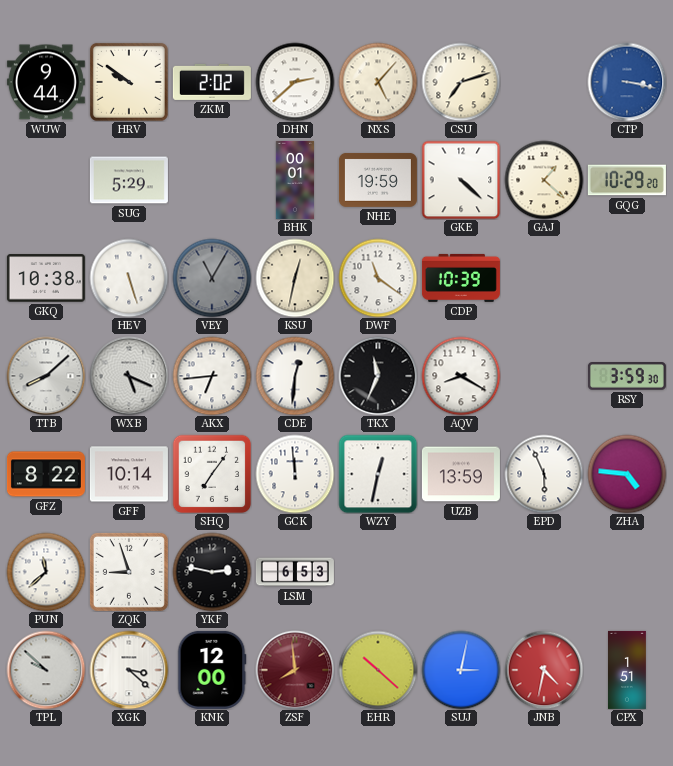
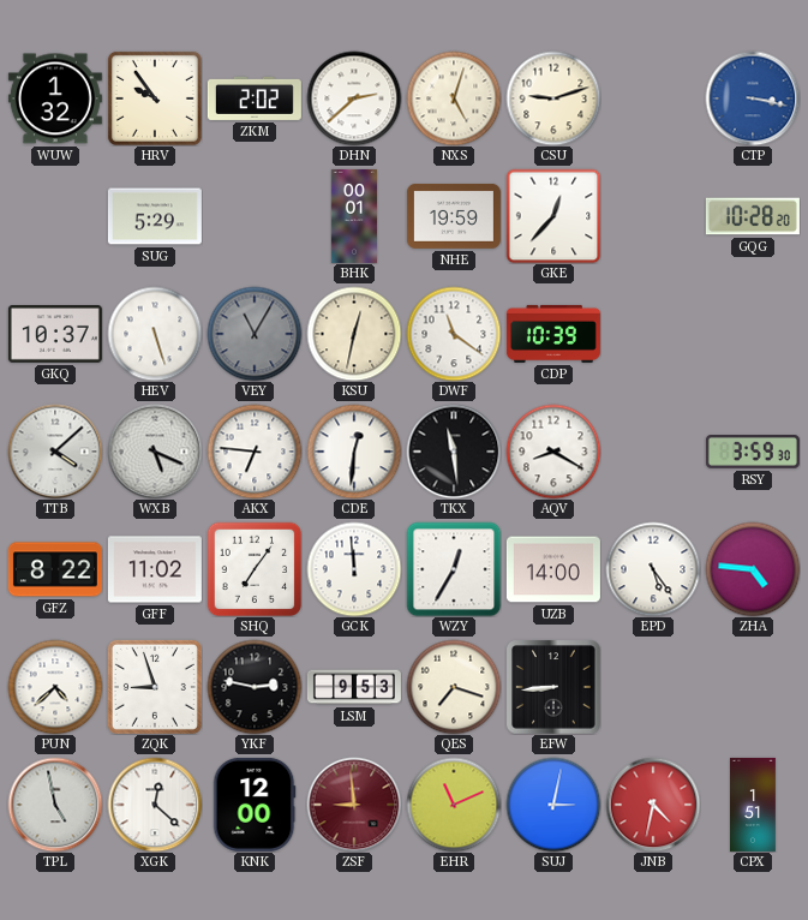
WUW: 9:44 -> 1:32 (55, 98)
HRV: 9:51 -> 9:54 (155, 98)
NXS: 5:07 -> 5:03 (454, 98)
CSU: 7:12 -> 9:12 (553, 98)
GKE: 4:22 -> 12:37 (553, 216)
GAJ: 1:22 -> none (544, 180)
GQG: 10:29 -> 10:28 (753, 216)
GKQ: 10:38 -> 10:37 (55, 334)
TTB: 8:08 -> 4:08 (55, 452)
AKX: 6:44 -> 6:46 (255, 452)
TKX: 11:34 -> 11:29 (454, 452)
GFF: 10:14 -> 11:02 (155, 569)
WZY: 12:32 -> 12:35 (454, 569)
UZB: 13:59 -> 14:00 (553, 569)
EPD: 5:56 -> 5:24 (653, 569)
PUN: 11:38 -> 4:38 (55, 687)
LSM: 6:53 -> 9:53 (354, 687)
QES: none -> 7:18 (454, 687)
EFW: none -> 8:44 (553, 687)
TPL: 9:52 -> 4:58 (55, 805)
XGK: 3:22 -> 12:22 (155, 805)
ZSF: 7:59 -> 8:59 (354, 805)
EHR: 10:22 -> 11:11 (454, 805)
